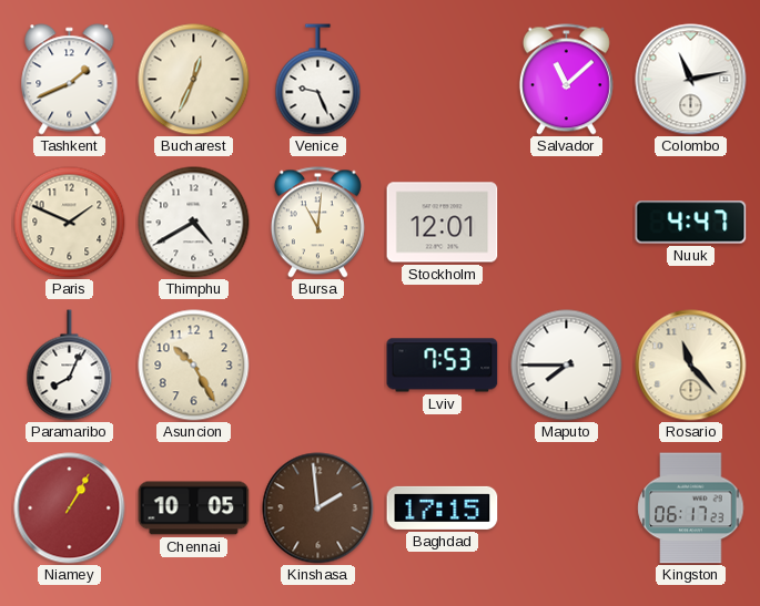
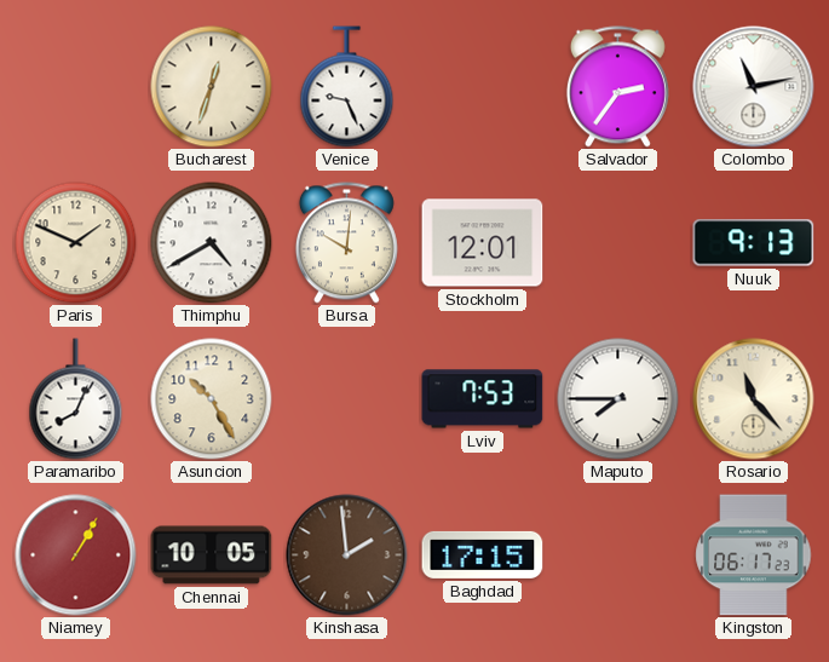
Tashkent: 1:41 -> none (70, 80)
Bucharest: 12:34 -> 12:33 (212, 87)
Salvador: 11:08 -> 2:36 (617, 87)
Bursa: 11:01 -> 10:01 (346, 243)
Nuuk: 4:47 -> 9:13 (754, 243)
